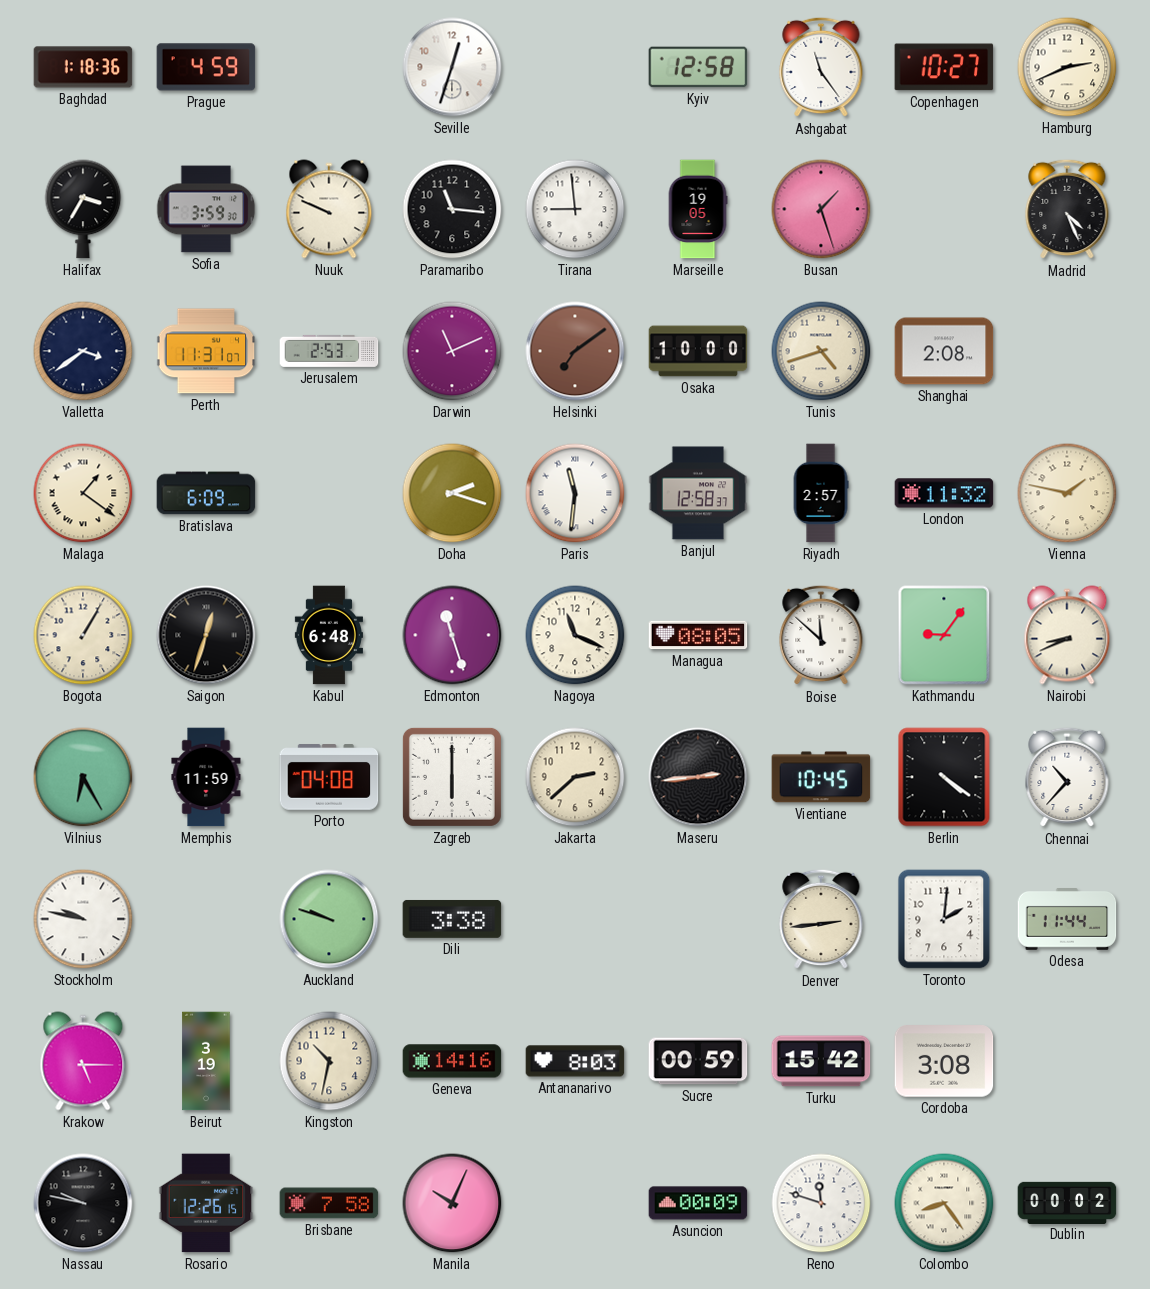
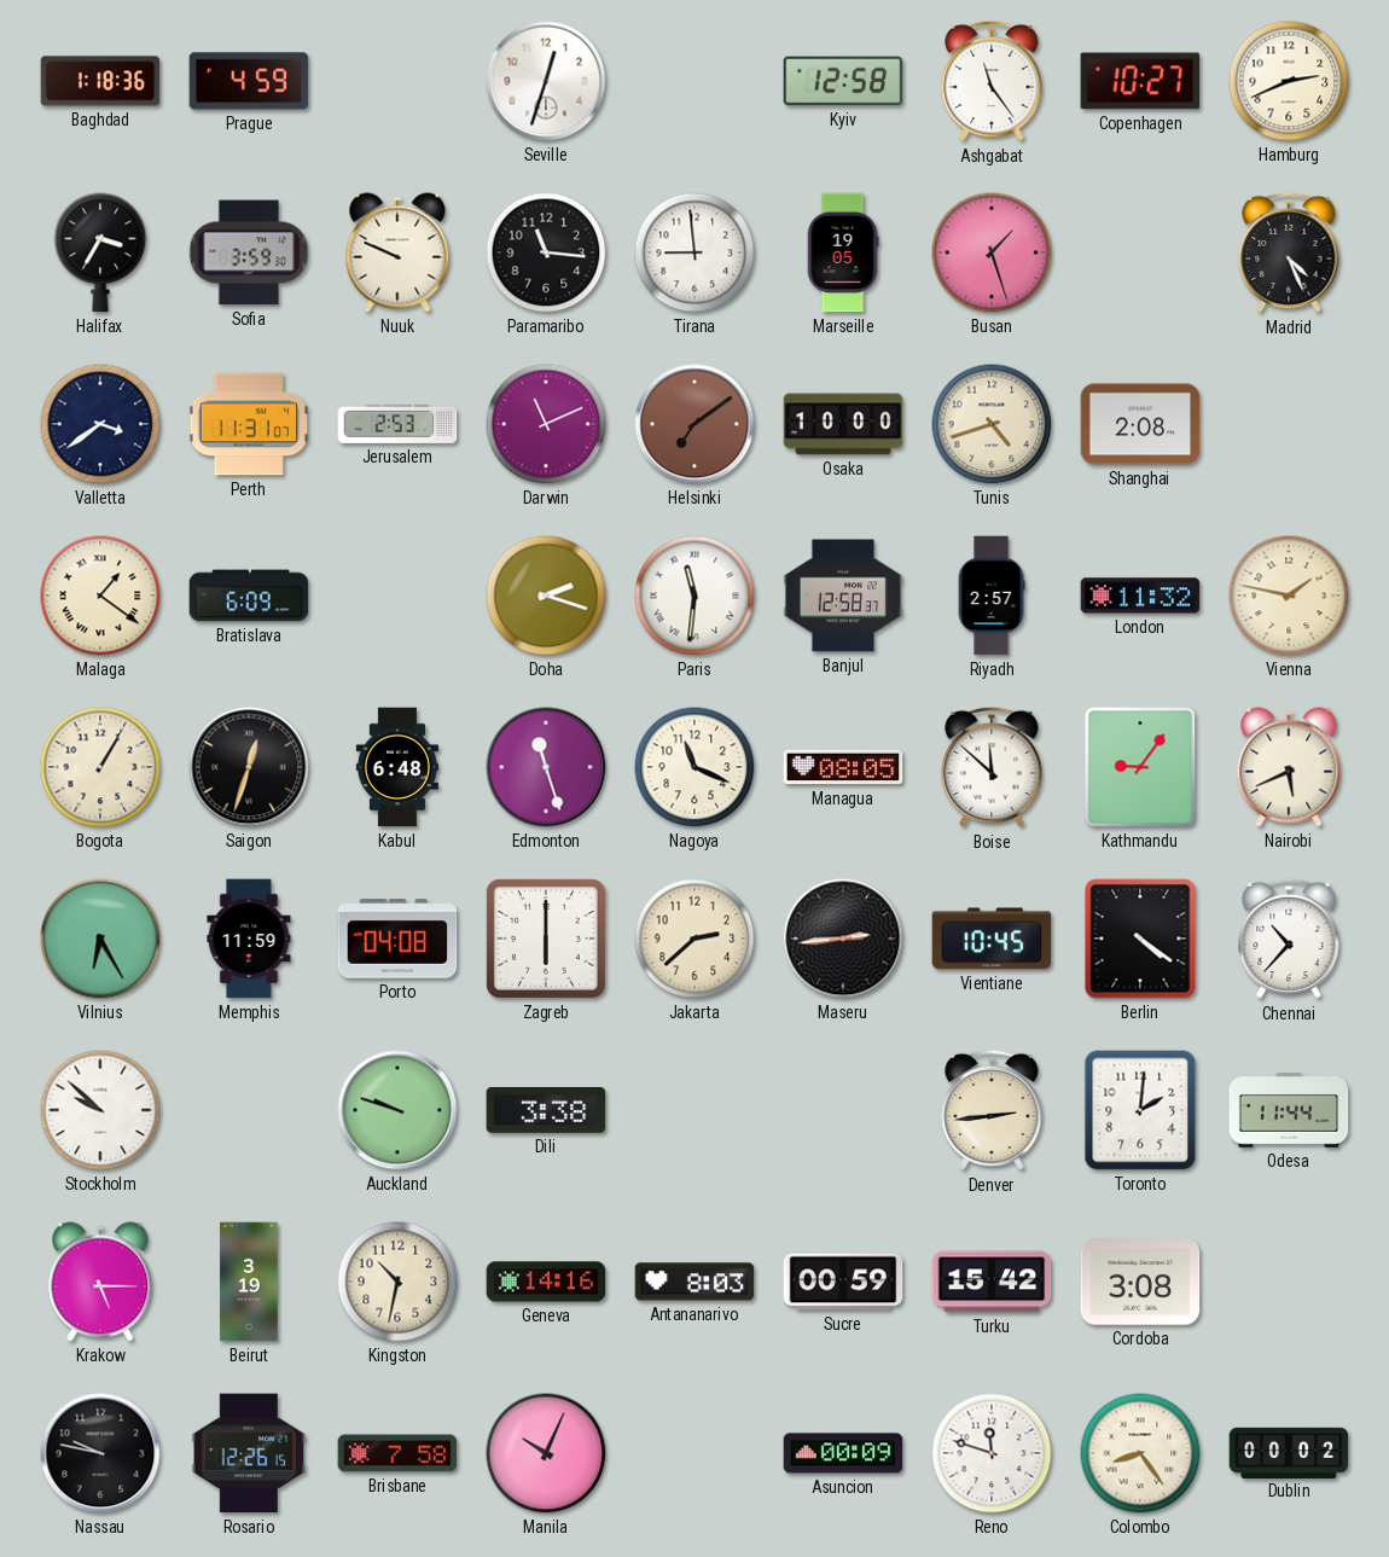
Nairobi: 8:41 -> 5:41 (1289, 767)
Stockholm: 9:47 -> 9:52 (100, 1110)
